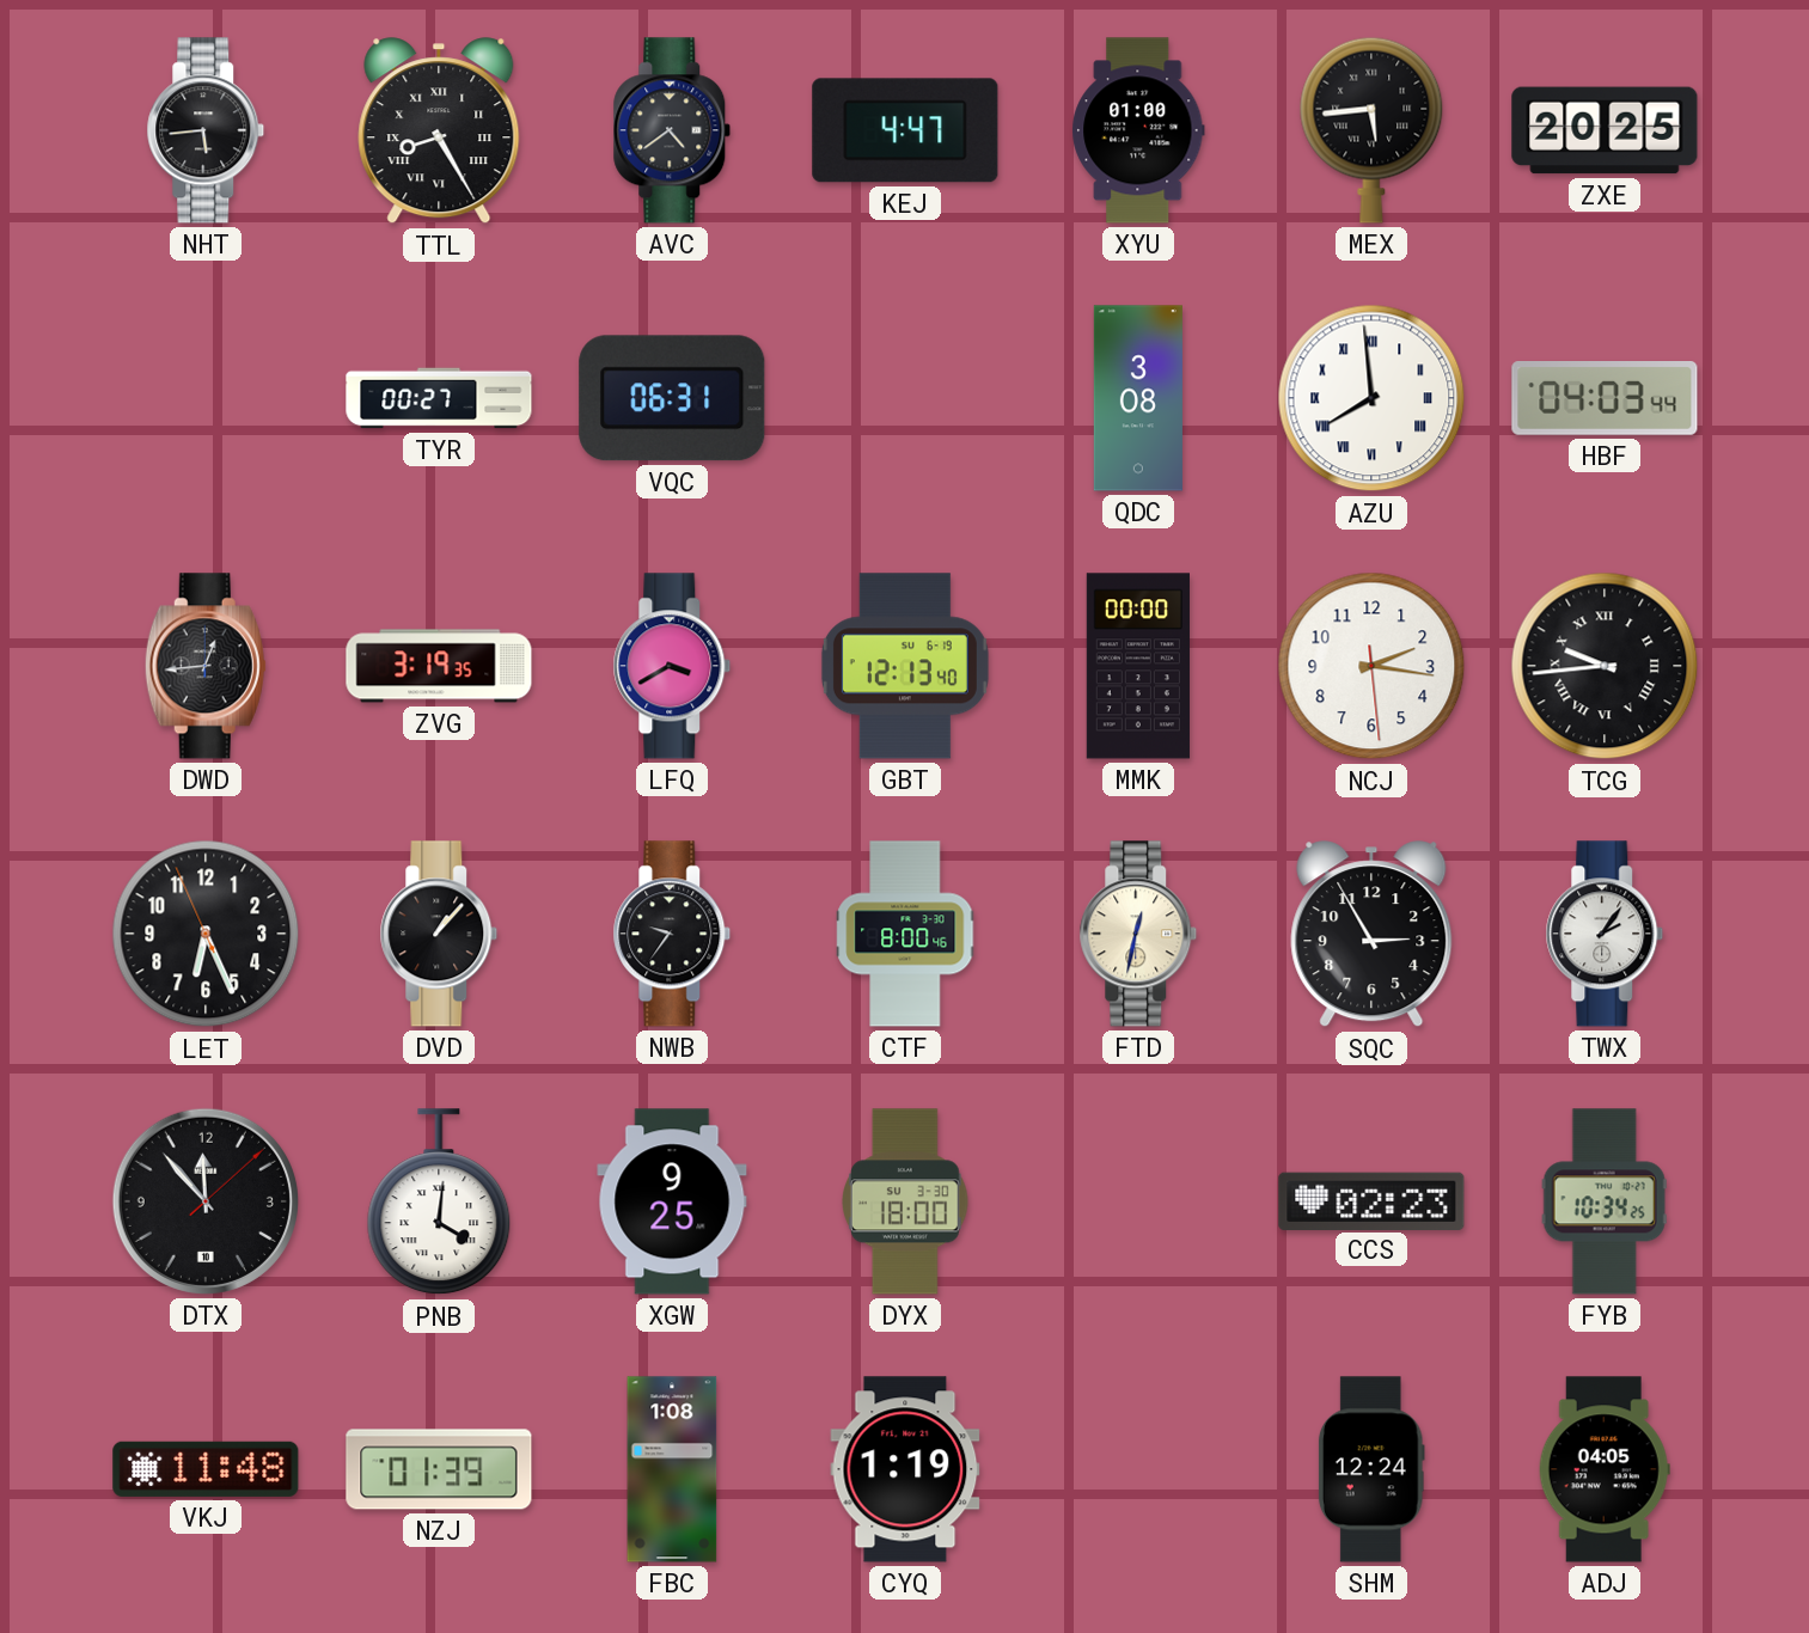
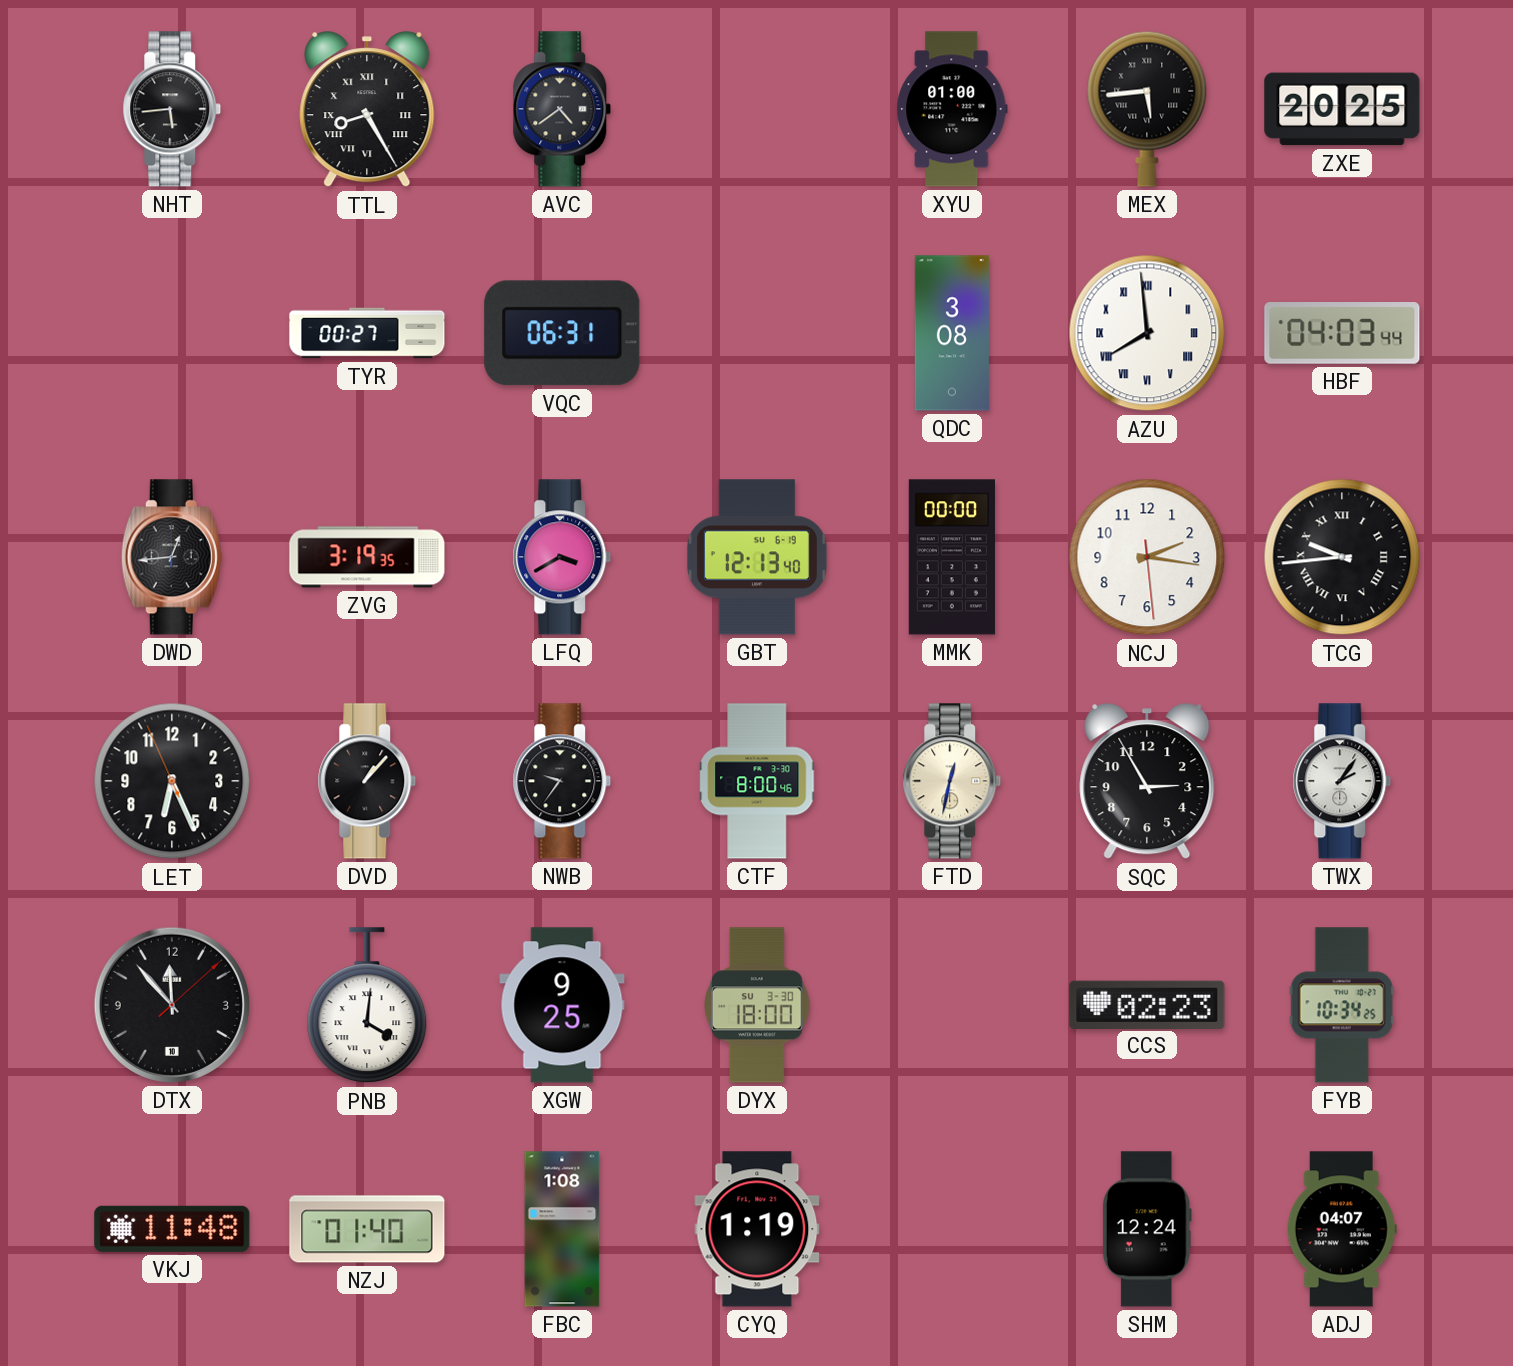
KEJ: 4:47 -> none (905, 130)
NZJ: 01:39 -> 01:40 (367, 1229)
ADJ: 04:05 -> 04:07 (1342, 1229)
